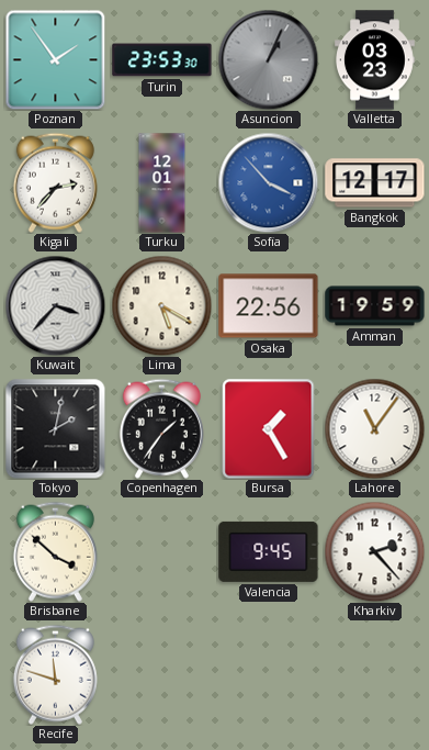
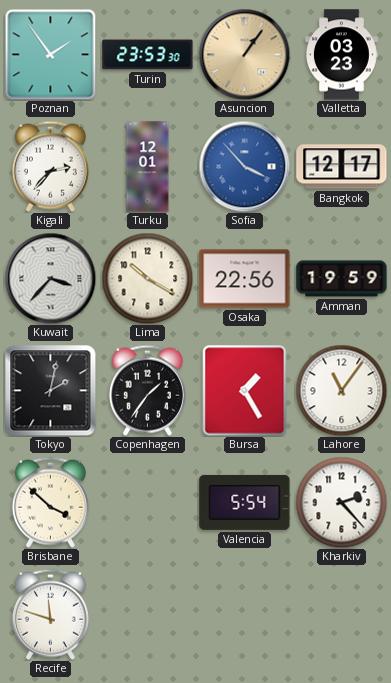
Asuncion: 1:04 -> 1:06 (244, 54)
Asuncion dial: grey -> champagne (244, 54)
Lima: 5:20 -> 10:20 (147, 278)
Valencia: 9:45 -> 5:54 (245, 502)
